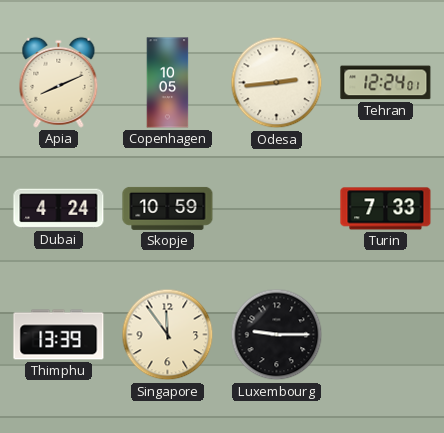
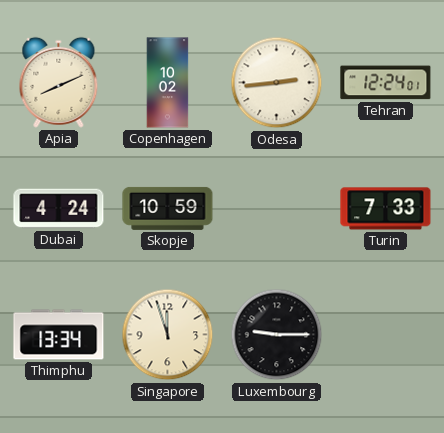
Copenhagen: 10:05 -> 10:02 (168, 83)
Thimphu: 13:39 -> 13:34 (59, 335)
Singapore: 11:54 -> 11:57 (168, 335)
